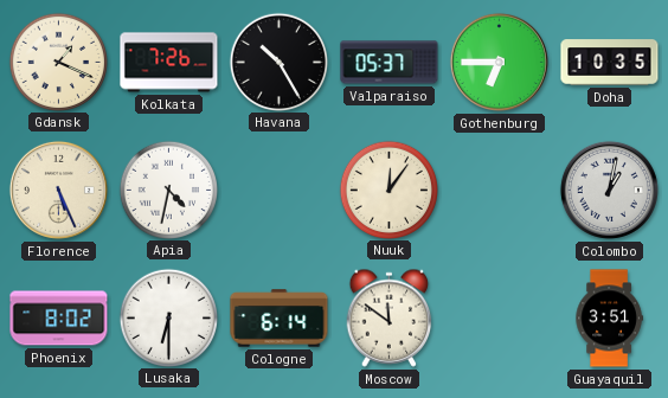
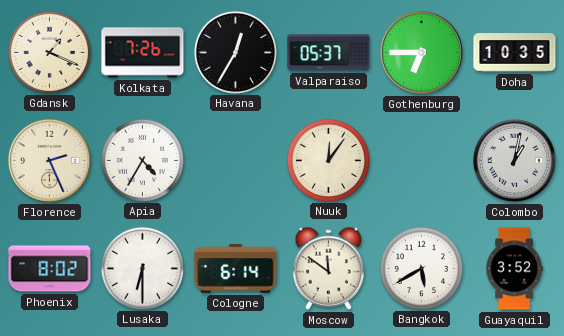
Havana: 10:25 -> 12:35 (235, 52)
Florence: 5:26 -> 2:26 (49, 160)
Apia: 4:32 -> 4:35 (142, 160)
Bangkok: none -> 5:40 (421, 268)
Guayaquil: 3:51 -> 3:52 (514, 269)
